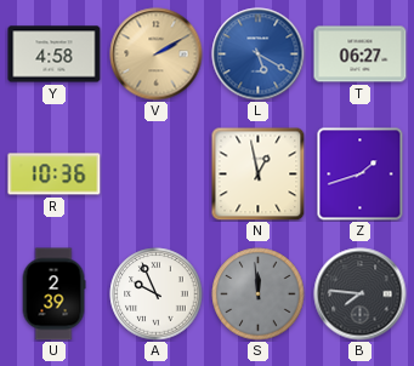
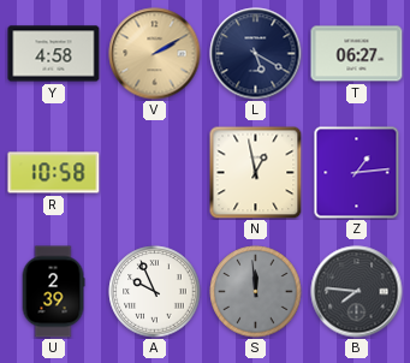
L dial: blue -> navy (256, 54)
R: 10:36 -> 10:58 (54, 173)
Z: 1:42 -> 1:14 (357, 173)
